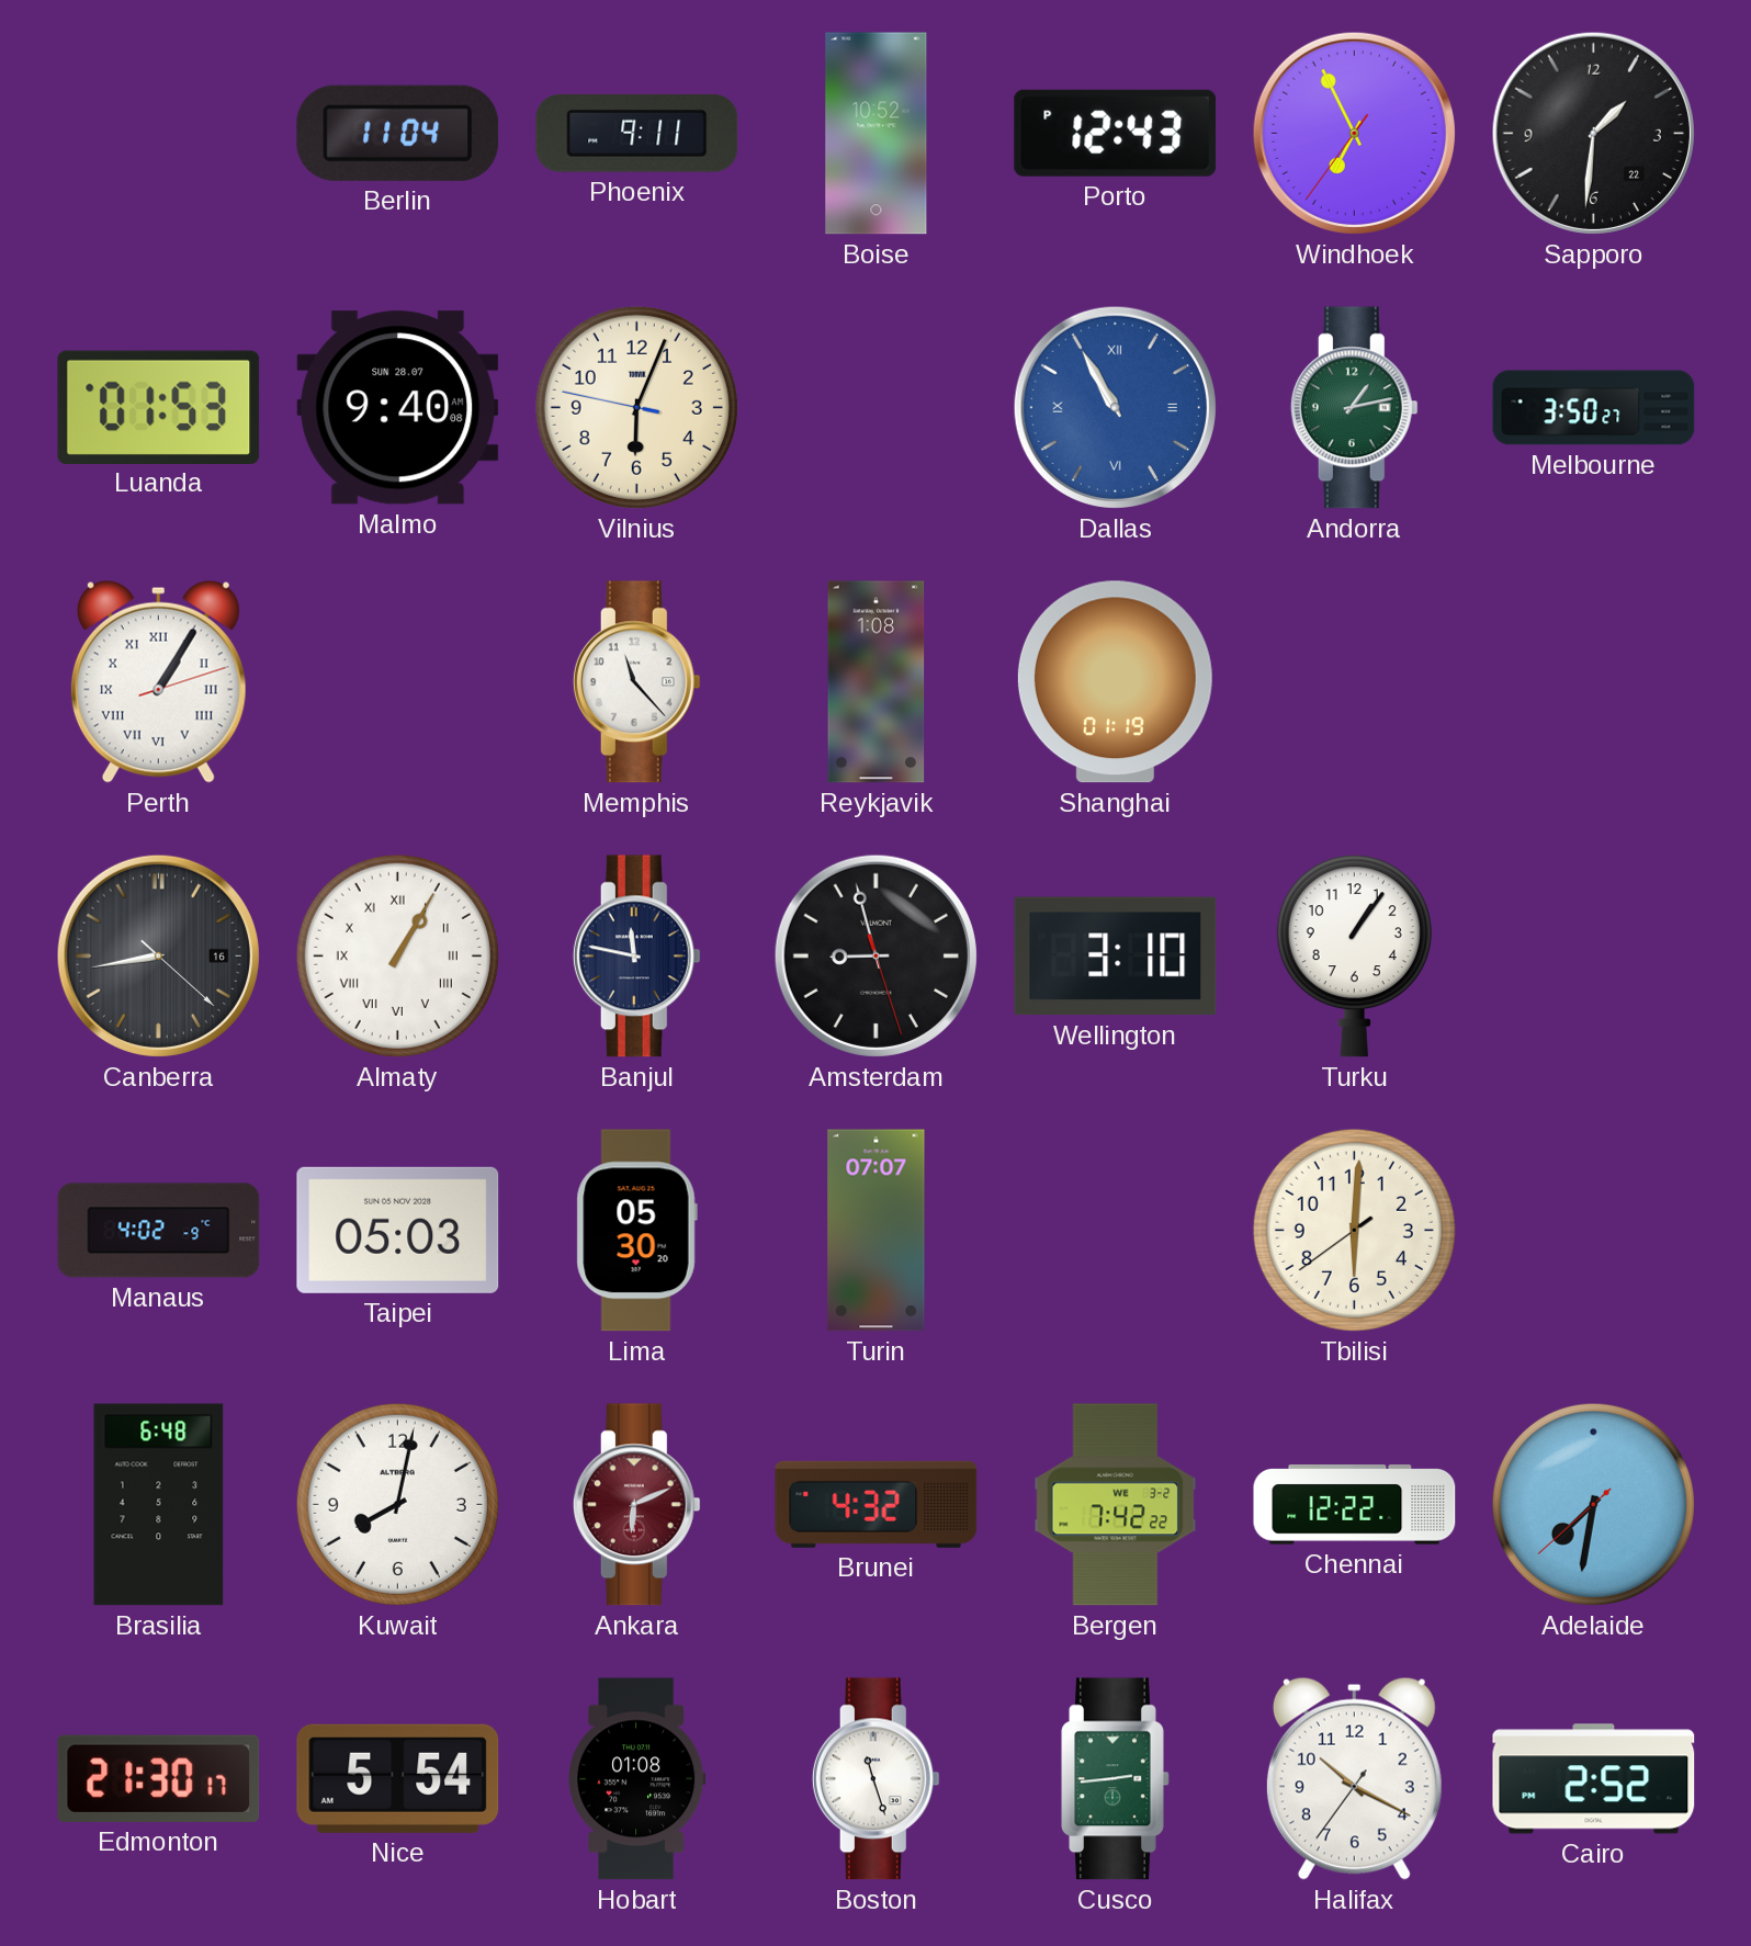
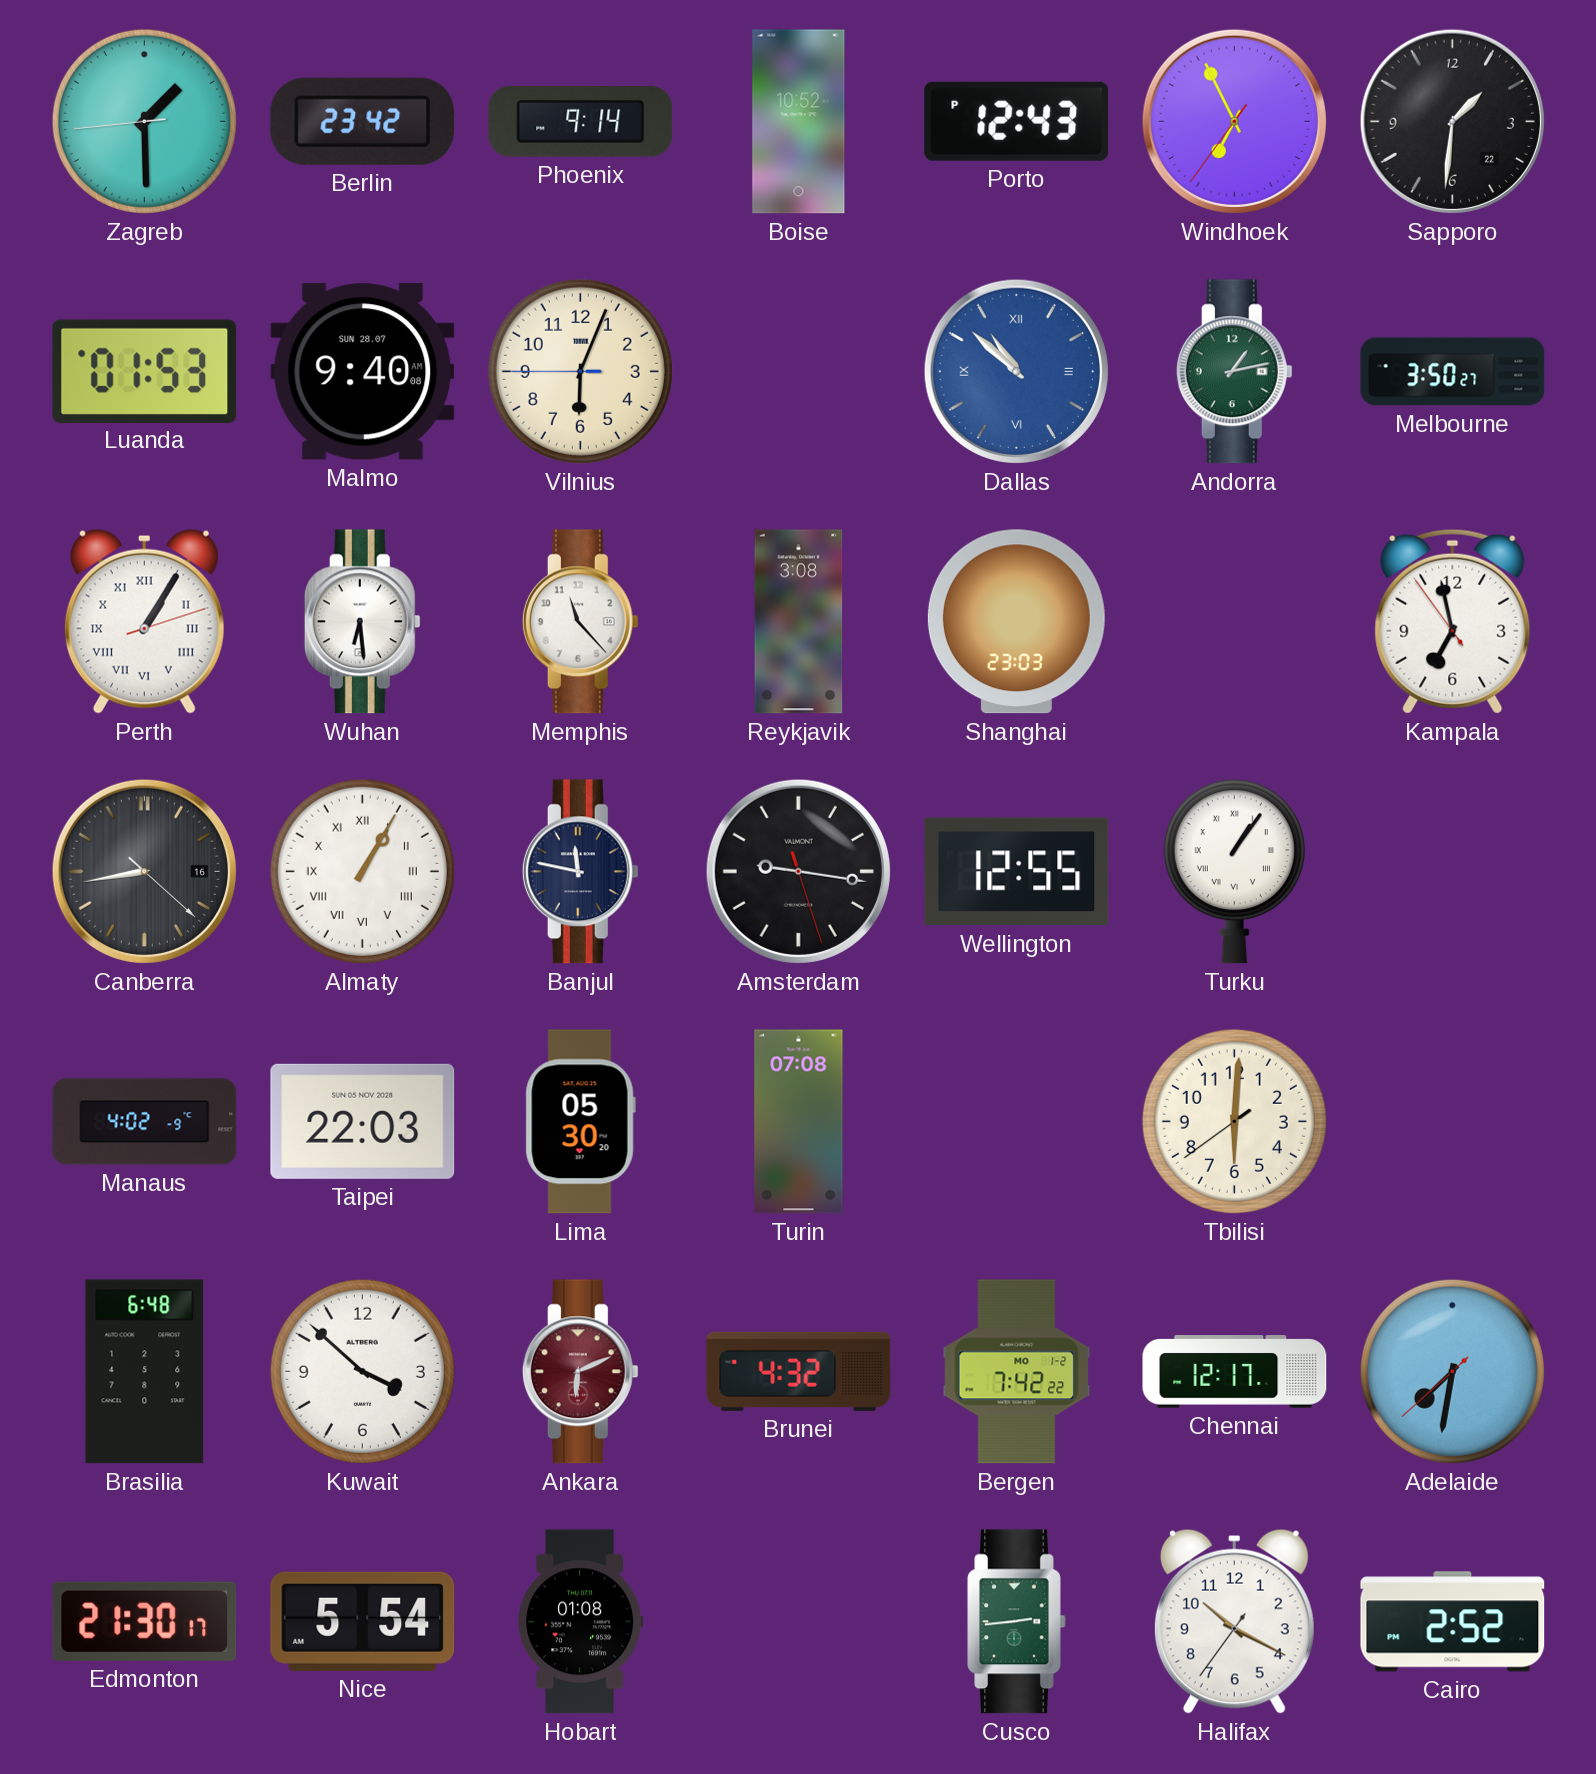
Zagreb: none -> 1:29 (144, 121)
Berlin: 11:04 -> 23:42 (363, 121)
Phoenix: 9:11 -> 9:14 (581, 122)
Vilnius: 6:03:47 -> 6:03:45 (580, 371)
Dallas: 10:55 -> 10:52 (1016, 371)
Wuhan: none -> 6:29 (362, 622)
Reykjavik: 1:08 -> 3:08 (799, 622)
Shanghai: 01:19 -> 23:03 (1016, 622)
Kampala: none -> 6:57 (1453, 621)
Amsterdam: 8:57 -> 9:16 (798, 871)
Wellington: 3:10 -> 12:55 (1017, 872)
Turku numerals: Arabic -> Roman (1234, 872)
Taipei: 05:03 -> 22:03 (363, 1121)
Turin: 07:07 -> 07:08 (799, 1122)
Kuwait: 8:02 -> 3:52 (362, 1371)
Bergen date: WE 3-2 -> MO 1-2 (1017, 1372)
Chennai: 12:22 -> 12:17 (1235, 1372)
Boston: 11:27 -> none (875, 1779)
